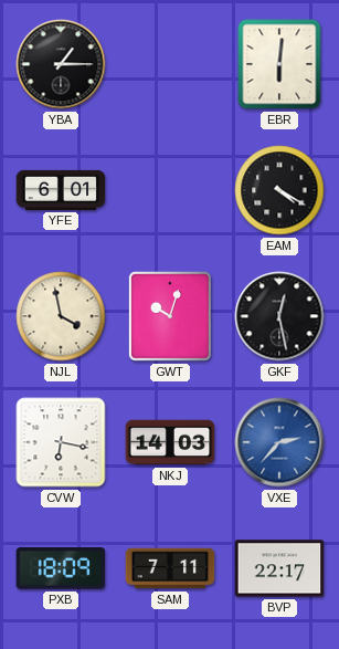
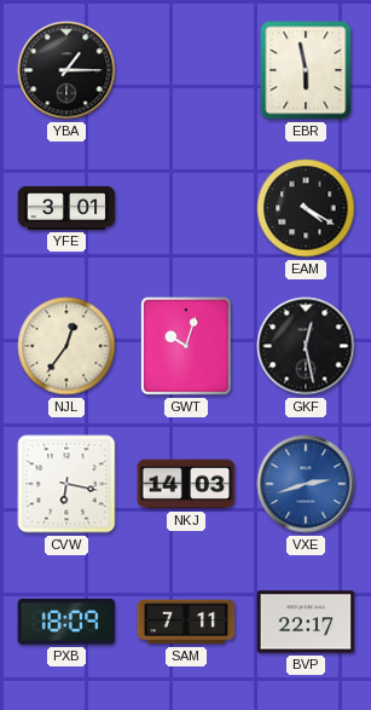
EBR: 6:01 -> 5:58 (306, 70)
YFE: 6:01 -> 3:01 (66, 208)
NJL: 3:58 -> 12:36 (66, 346)
VXE: 2:37 -> 2:42 (306, 484)
